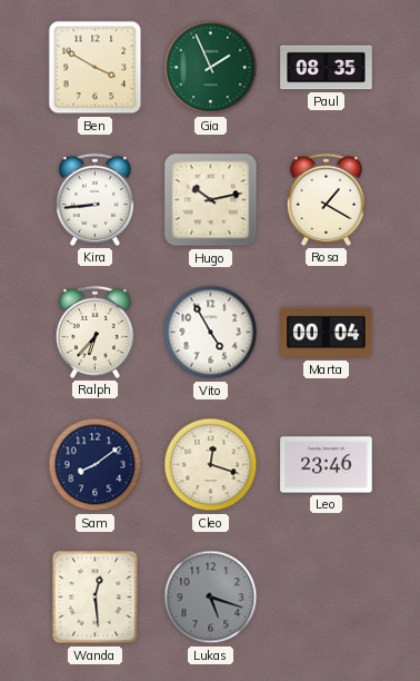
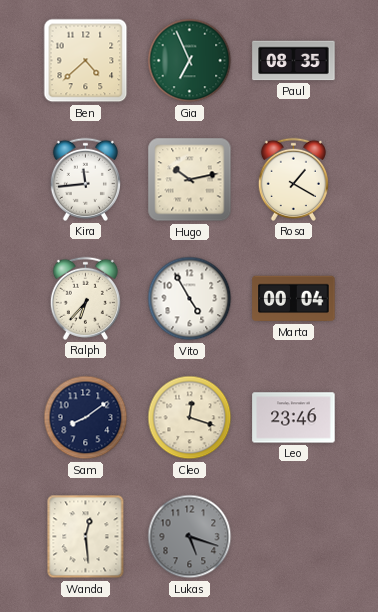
Ben: 3:50 -> 4:38 (86, 61)
Gia: 1:56 -> 6:56 (190, 61)
Kira: 8:44 -> 11:44 (85, 179)
